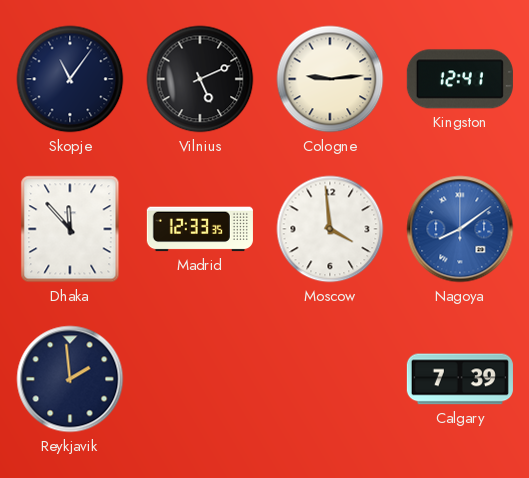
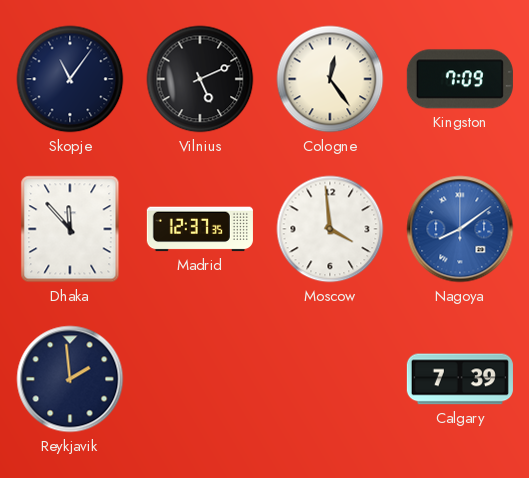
Cologne: 9:14 -> 12:24 (330, 79)
Kingston: 12:41 -> 7:09 (460, 79)
Madrid: 12:33 -> 12:37 (200, 229)
